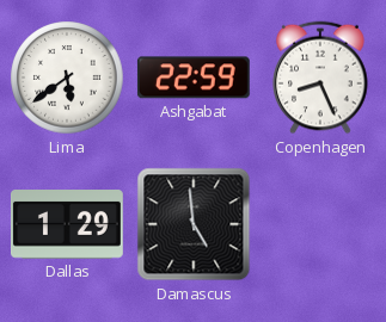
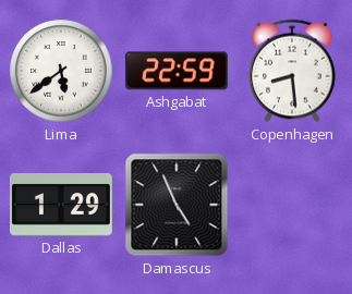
Copenhagen: 8:26 -> 8:29 (292, 71)
Damascus: 4:59 -> 4:56 (177, 205)
